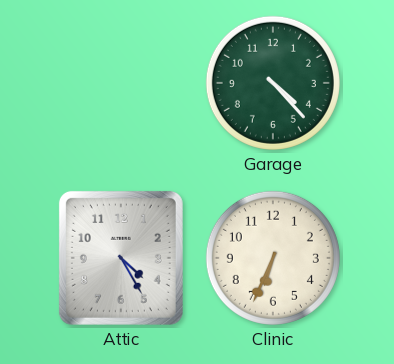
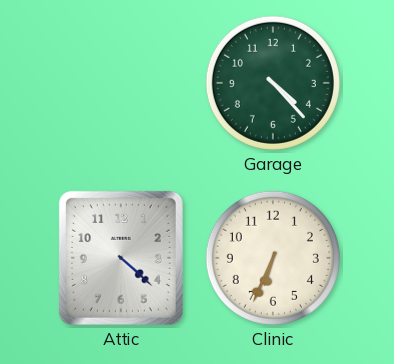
Attic: 4:25 -> 4:22 (121, 258)
